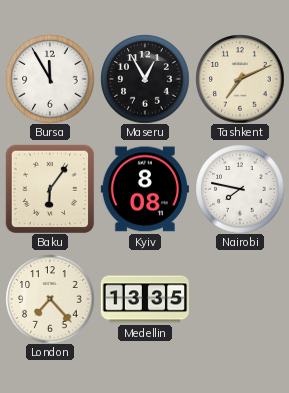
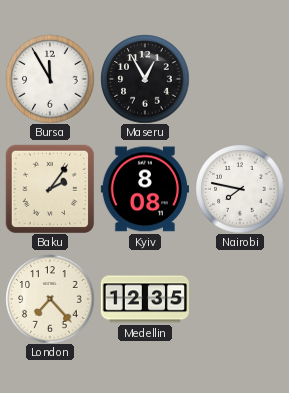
Tashkent: 7:11 -> none (240, 79)
Baku: 6:06 -> 2:06 (50, 189)
Medellin: 13:35 -> 12:35 (144, 299)
